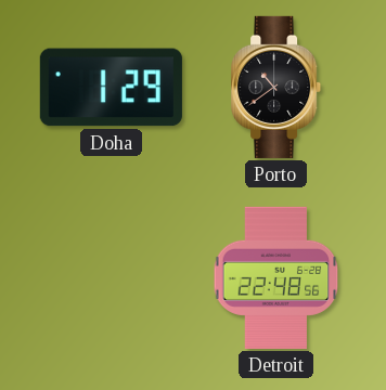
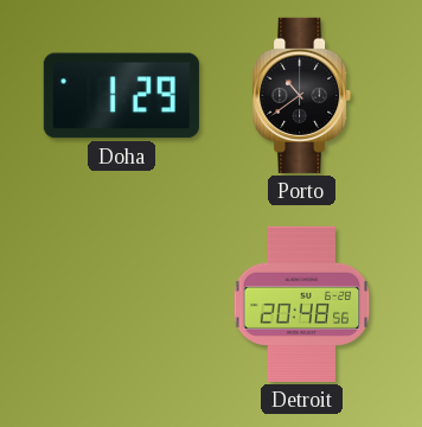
Detroit: 22:48 -> 20:48 (302, 304)
